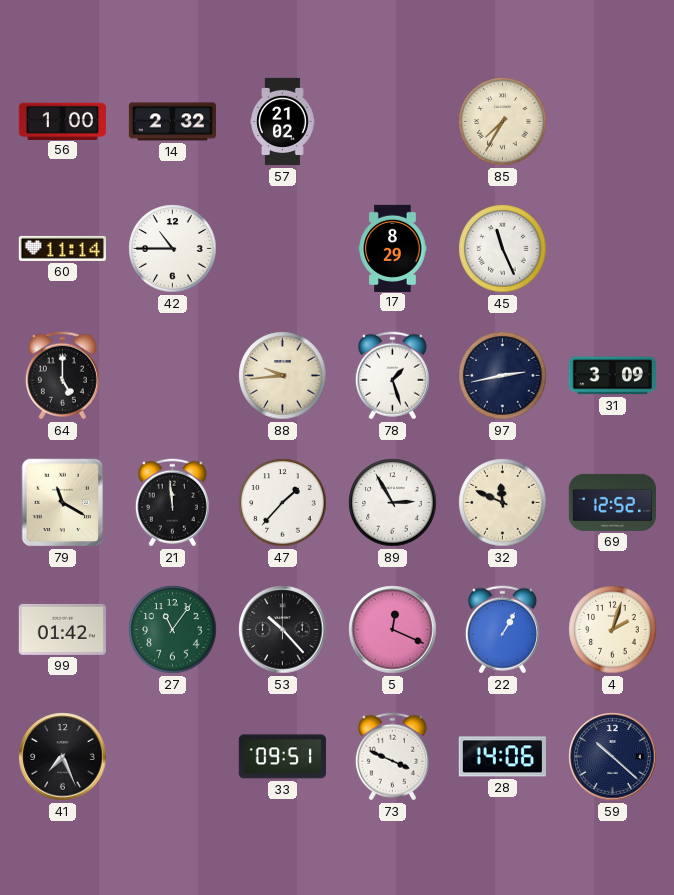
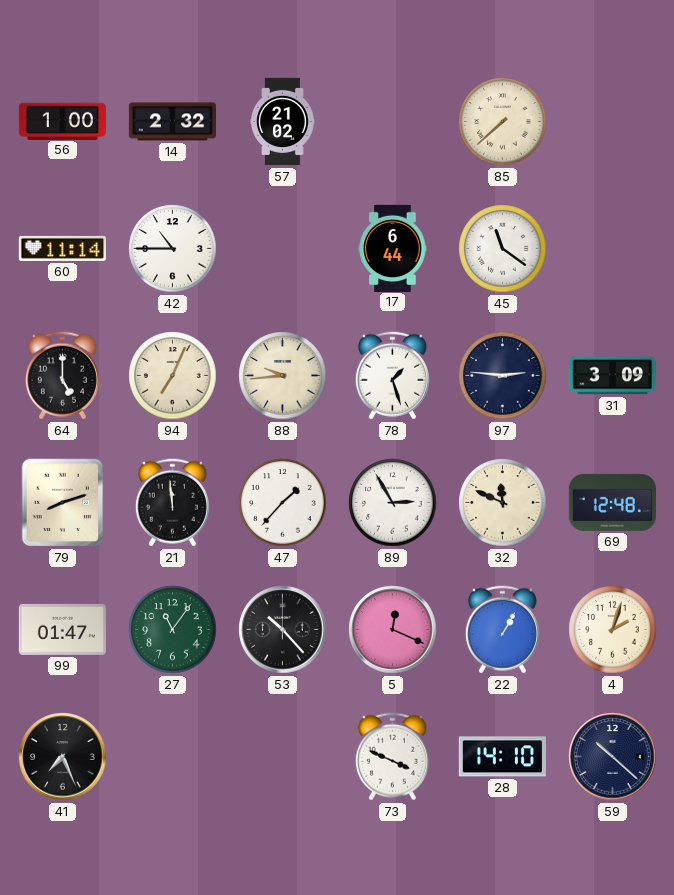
85: 7:35 -> 7:38 (503, 122)
17: 8:29 -> 6:44 (393, 248)
45: 11:26 -> 11:21 (503, 249)
94: none -> 7:04 (173, 376)
97: 2:43 -> 2:46 (503, 376)
79: 11:20 -> 8:12 (63, 503)
69: 12:52 -> 12:48 (612, 502)
99: 01:42 -> 01:47 (62, 629)
33: 09:51 -> none (282, 757)
28: 14:06 -> 14:10 (502, 757)
